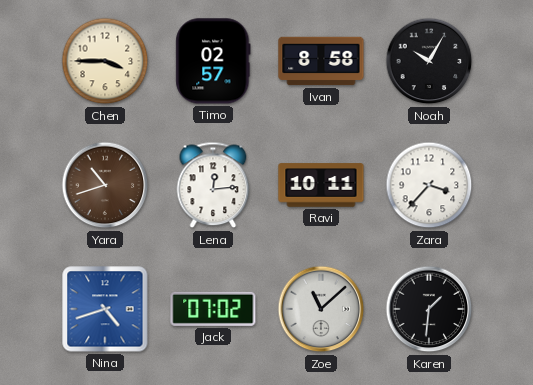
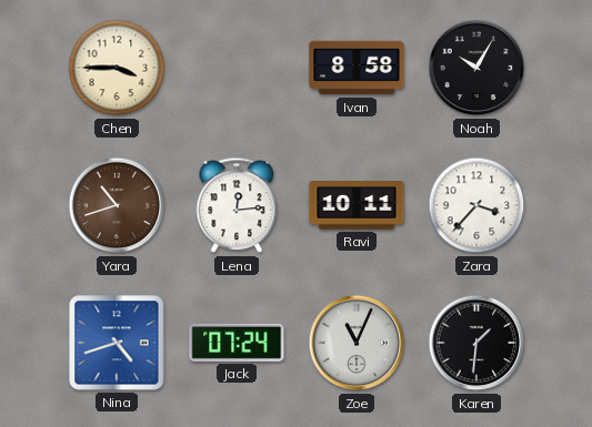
Timo: 02:57 -> none (213, 61)
Jack: 07:02 -> 07:24 (237, 343)
Zoe: 11:08 -> 11:04 (357, 343)
